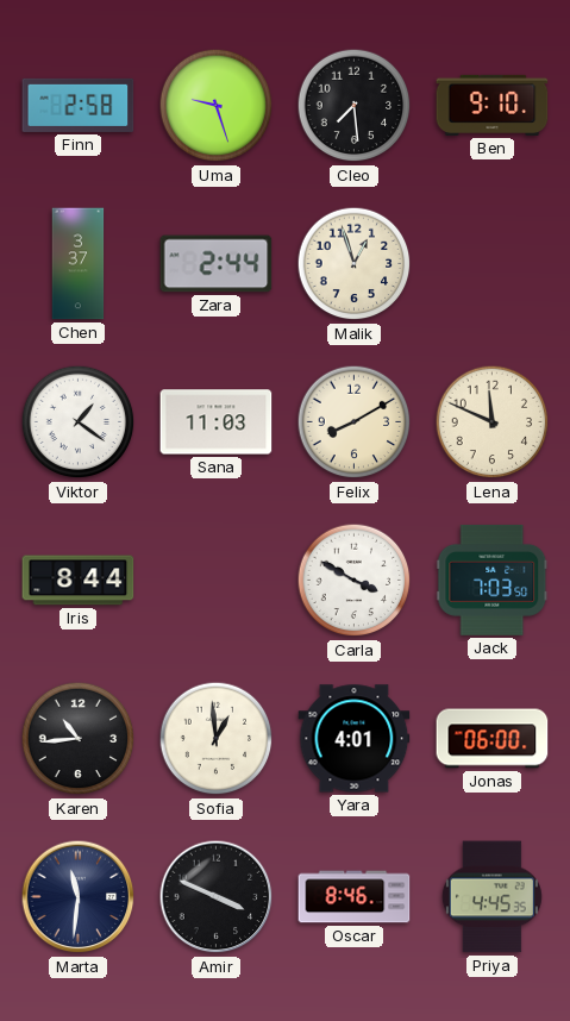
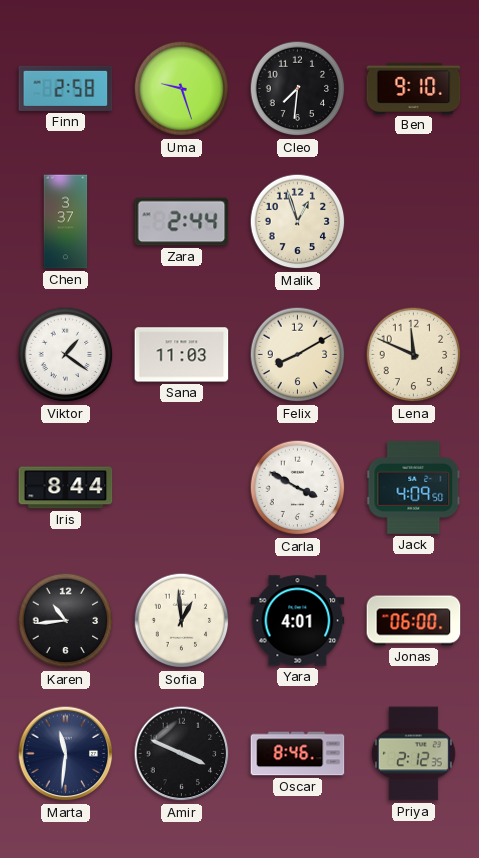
Cleo: 7:29 -> 7:31 (298, 89)
Jack: 7:03 -> 4:09 (414, 487)
Priya: 4:45 -> 2:12 (413, 754)
